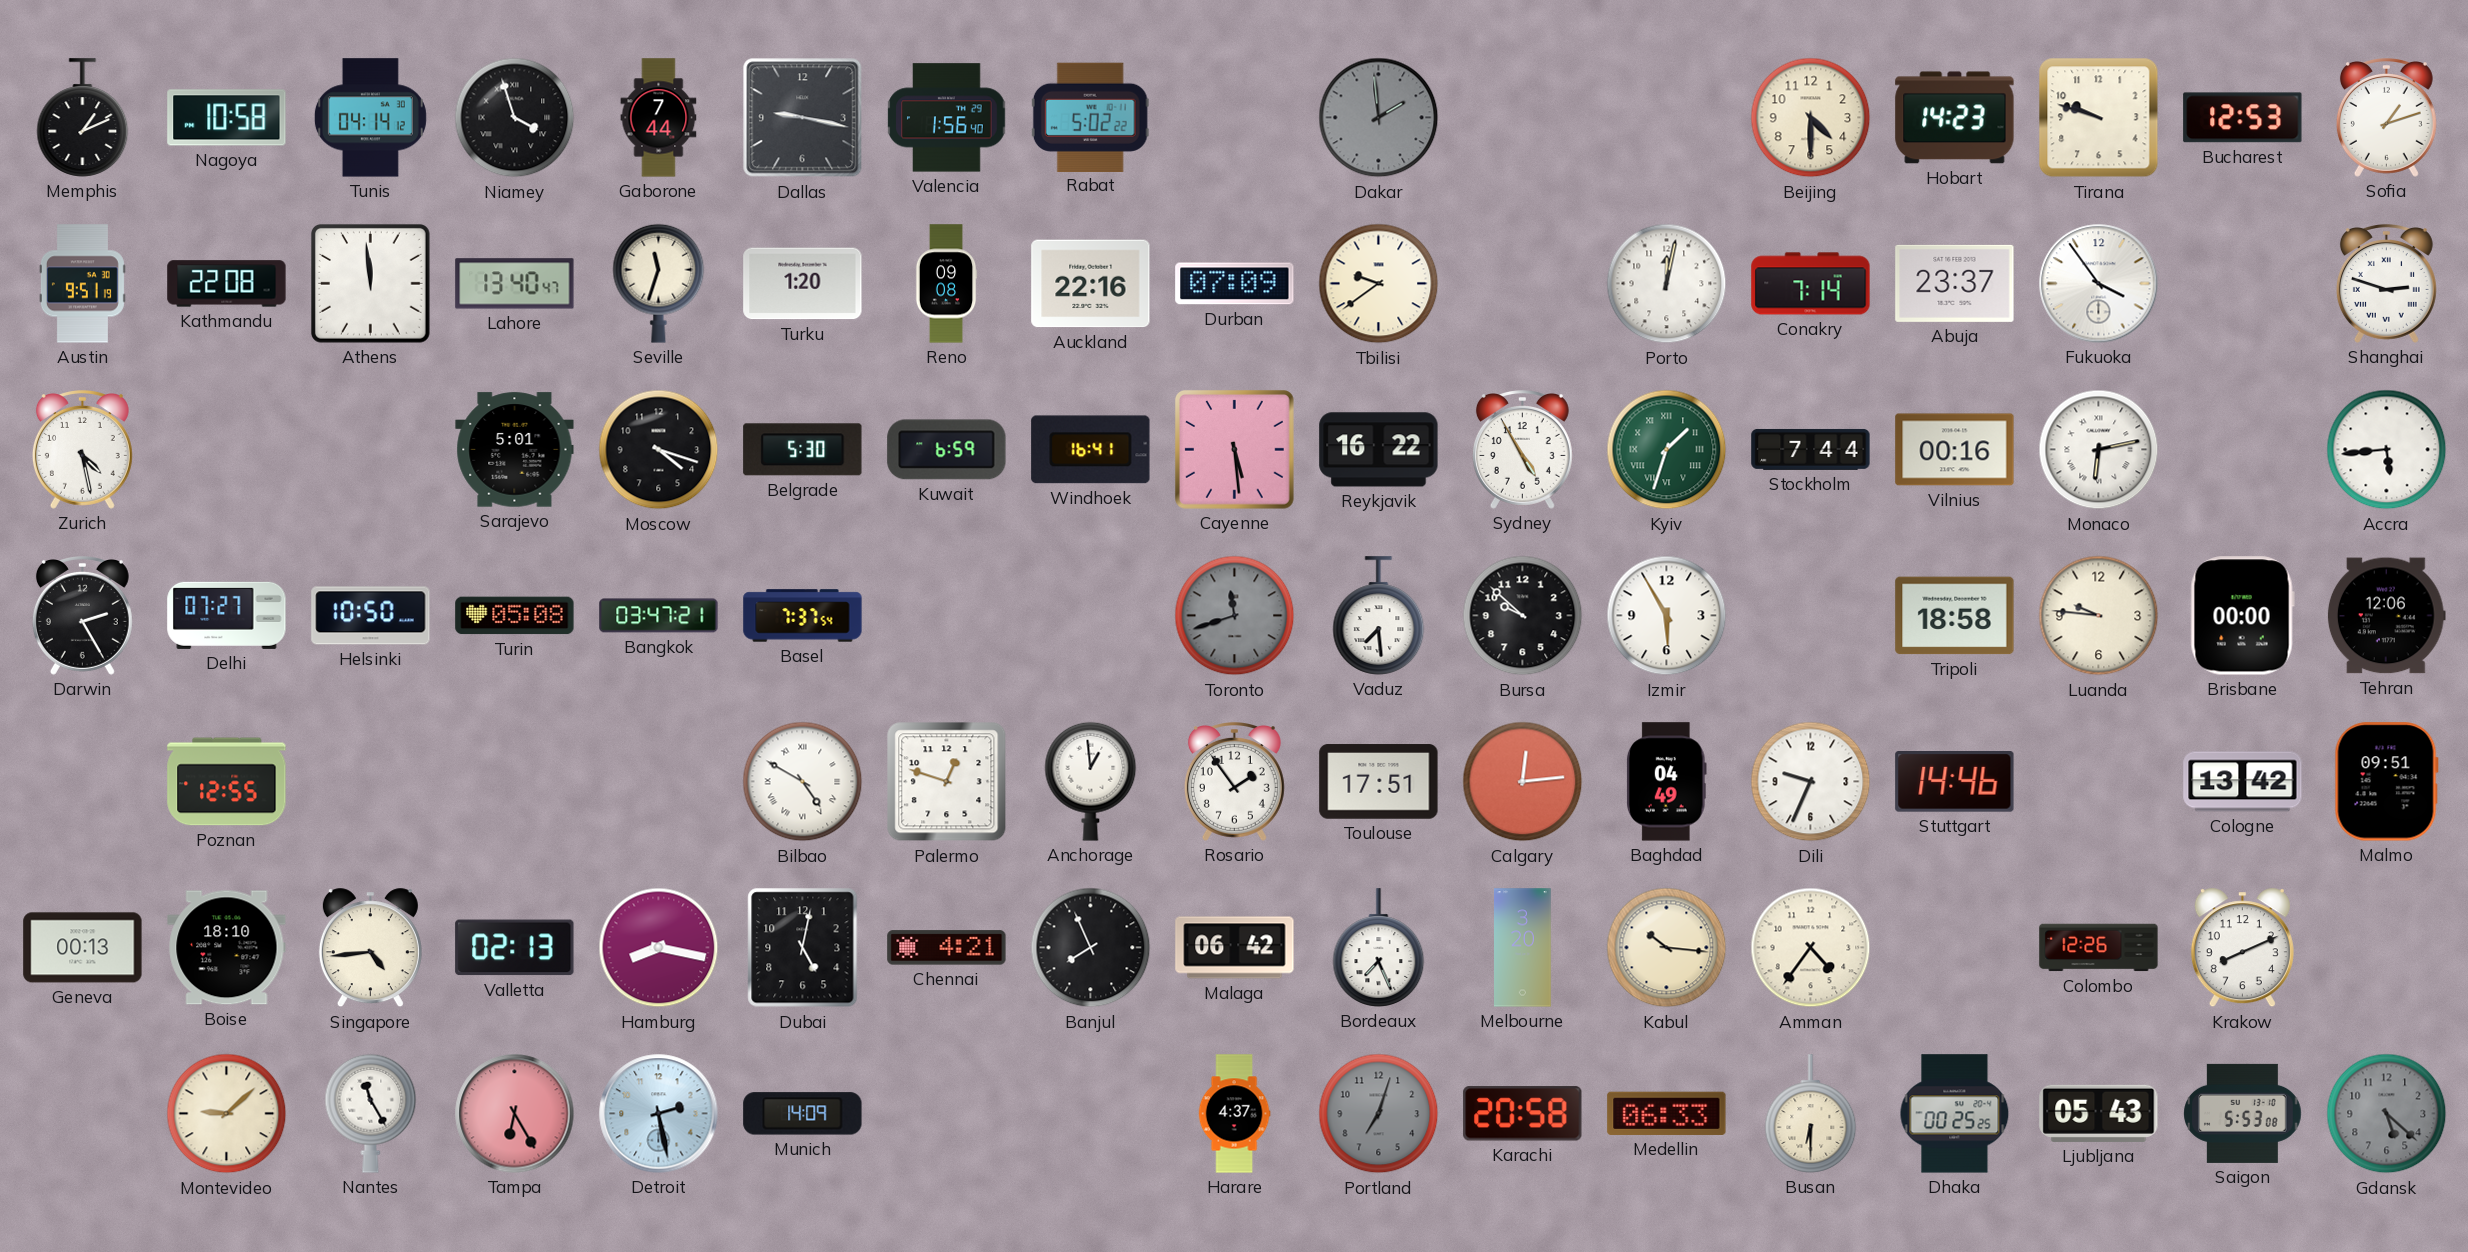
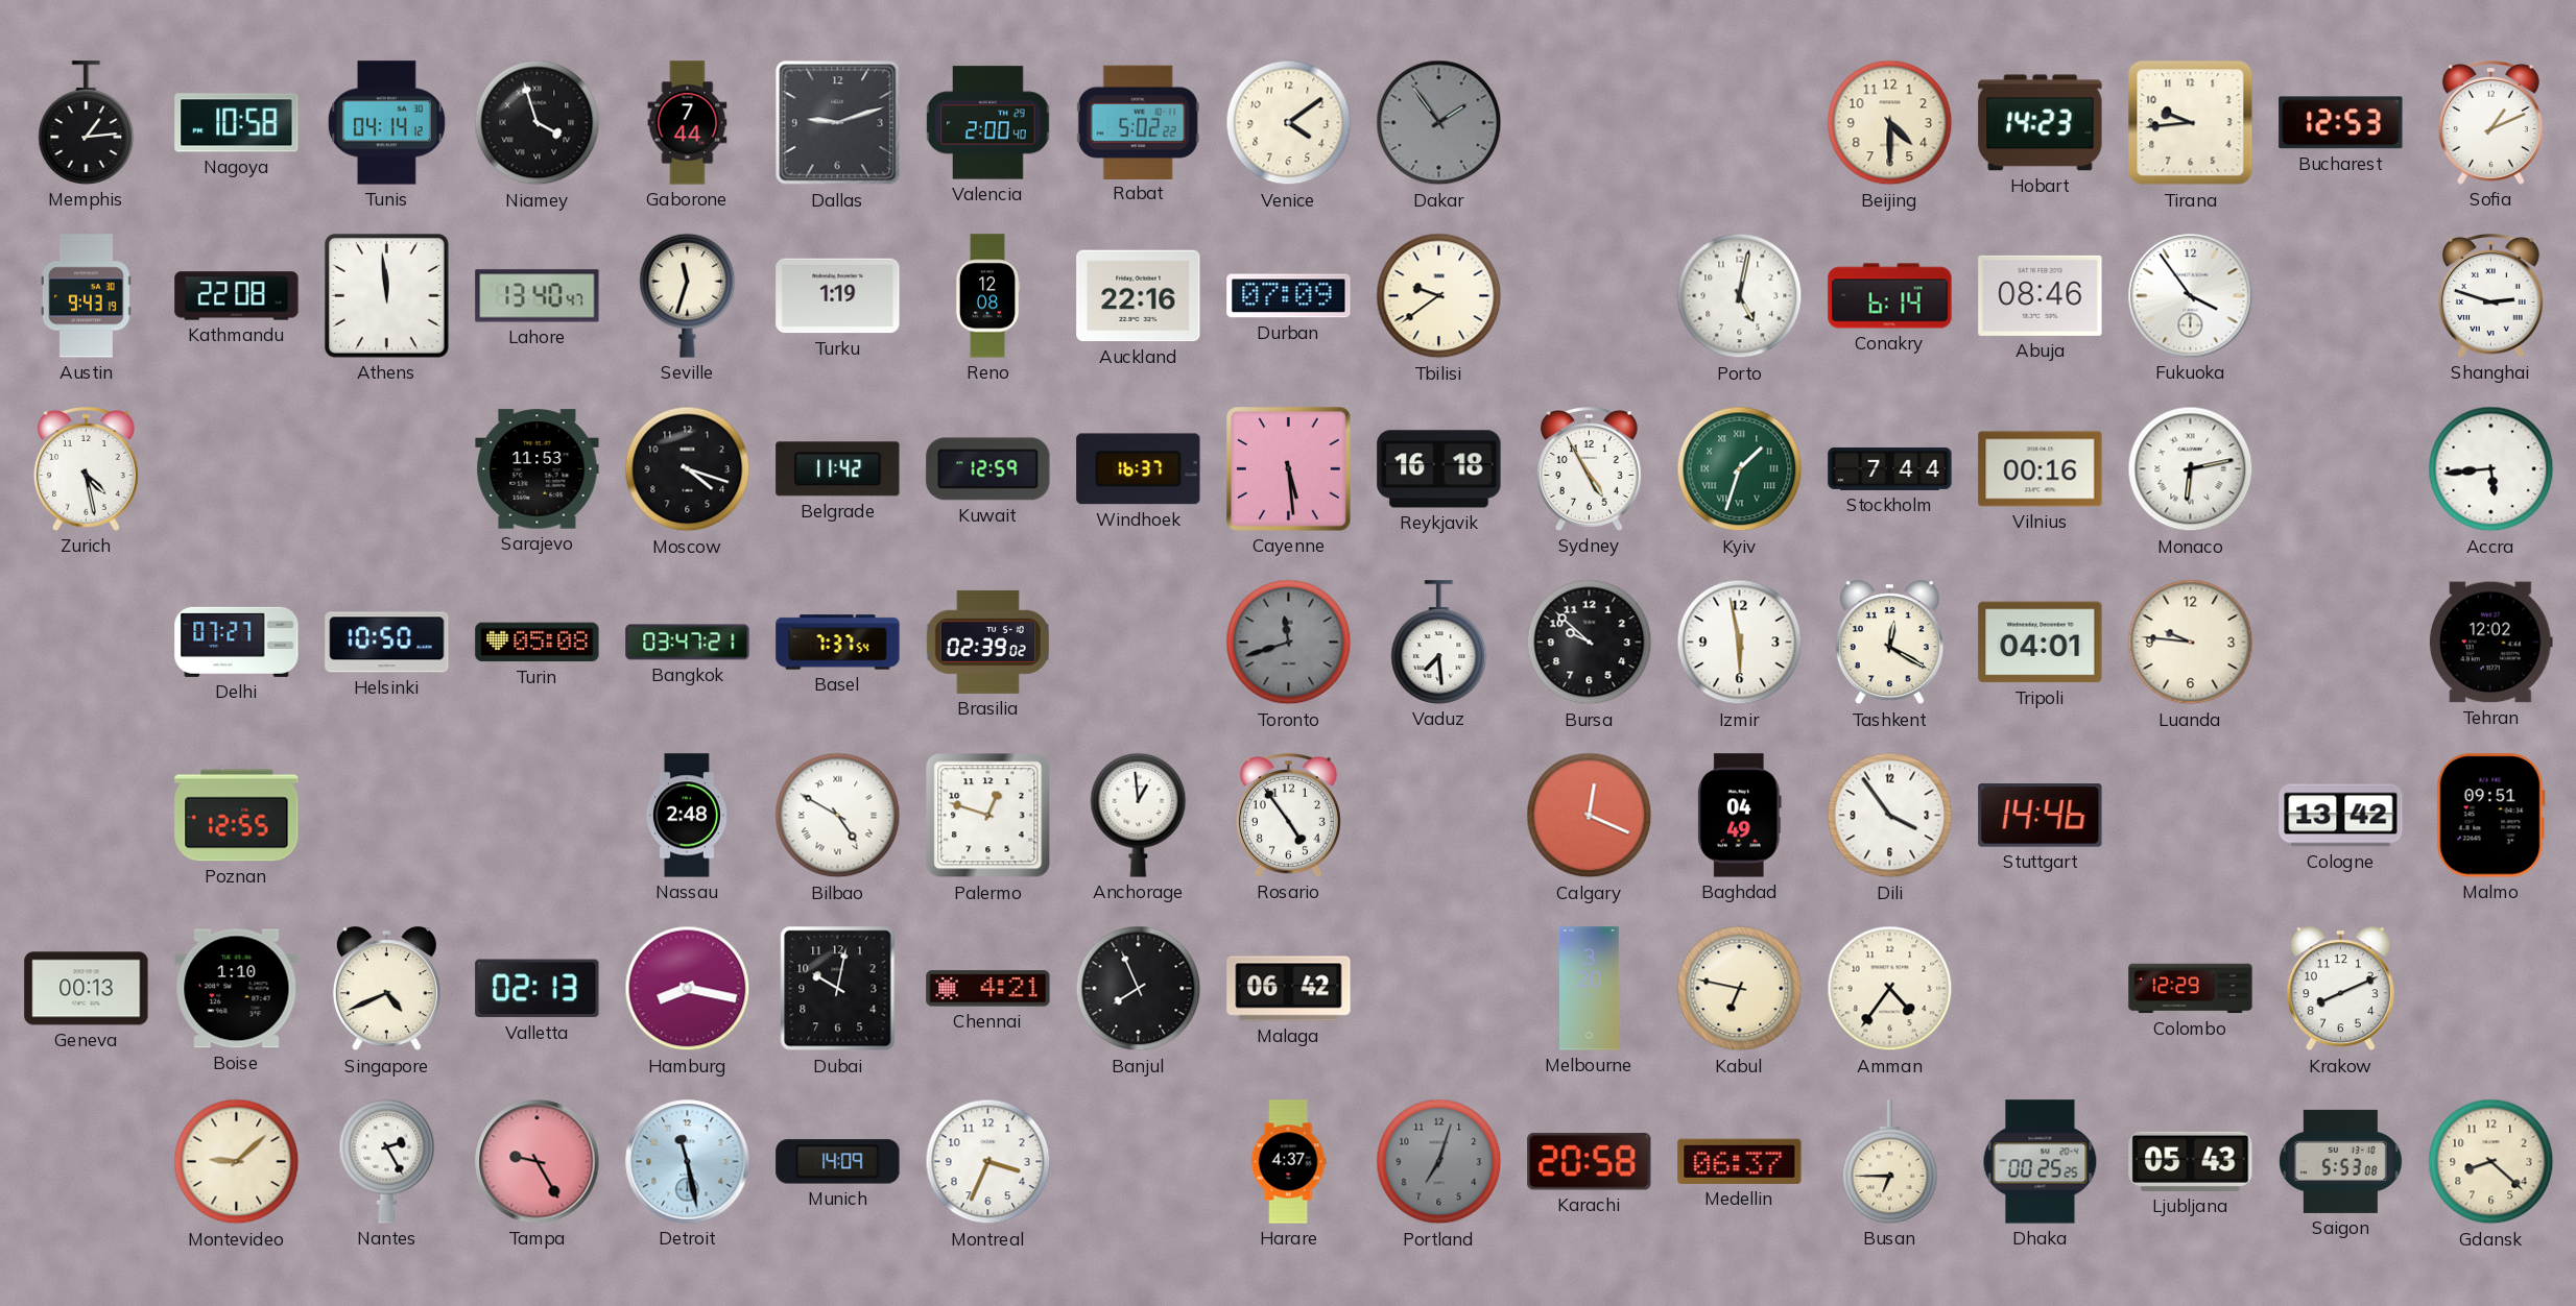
Memphis: 1:11 -> 1:14 (87, 123)
Dallas: 9:17 -> 9:12 (838, 123)
Valencia: 1:56 -> 2:00 (988, 123)
Venice: none -> 4:09 (1289, 123)
Dakar: 1:59 -> 1:54 (1439, 123)
Tirana: 9:48 -> 9:44 (2191, 123)
Sofia: 1:12 -> 1:11 (2490, 123)
Austin: 9:51 -> 9:43 (86, 296)
Turku: 1:20 -> 1:19 (838, 296)
Reno: 09:08 -> 12:08 (987, 296)
Porto: 12:02 -> 5:02 (1740, 296)
Conakry: 7:14 -> 6:14 (1890, 296)
Abuja: 23:37 -> 08:46 (2041, 295)
Sarajevo: 5:01 -> 11:53 (538, 469)
Belgrade: 5:30 -> 11:42 (838, 469)
Kuwait: 6:59 -> 12:59 (988, 469)
Windhoek: 16:41 -> 16:37 (1139, 469)
Reykjavik: 16:22 -> 16:18 (1439, 469)
Darwin: 2:25 -> none (82, 616)
Brasilia: none -> 02:39 (987, 642)
Izmir: 5:55 -> 5:58 (1740, 643)
Tashkent: none -> 12:20 (1889, 643)
Tripoli: 18:58 -> 04:01 (2041, 643)
Brisbane: 00:00 -> none (2242, 616)
Tehran: 12:06 -> 12:02 (2490, 643)
Nassau: none -> 2:48 (687, 816)
Rosario: 1:54 -> 4:54 (1288, 816)
Toulouse: 17:51 -> none (1379, 782)
Calgary: 12:14 -> 12:19 (1590, 816)
Dili: 9:34 -> 3:54 (1890, 816)
Boise: 18:10 -> 1:10 (237, 989)
Singapore: 4:44 -> 4:41 (386, 989)
Dubai: 5:02 -> 10:02 (838, 989)
Bordeaux: 7:26 -> none (1379, 948)
Kabul: 10:16 -> 6:47 (1740, 989)
Colombo: 12:26 -> 12:29 (2191, 989)
Nantes: 11:25 -> 2:25 (387, 1161)
Tampa: 6:25 -> 9:25 (538, 1162)
Detroit: 2:28 -> 11:28 (688, 1162)
Montreal: none -> 3:34 (988, 1162)
Medellin: 06:33 -> 06:37 (1740, 1161)
Busan: 6:30 -> 6:45 (1890, 1162)
Gdansk: 5:22 -> 8:22 (2491, 1162)
Gdansk dial: grey -> cream (2491, 1162)
